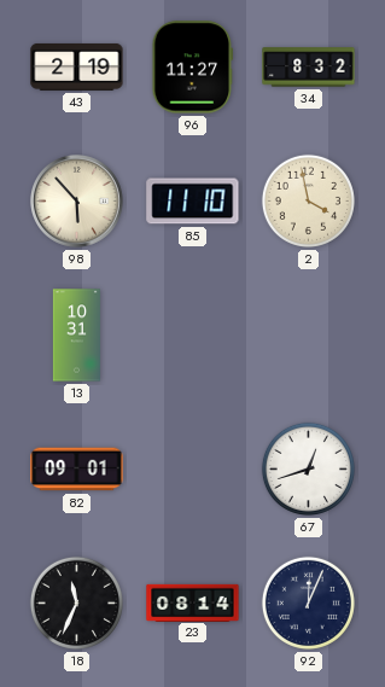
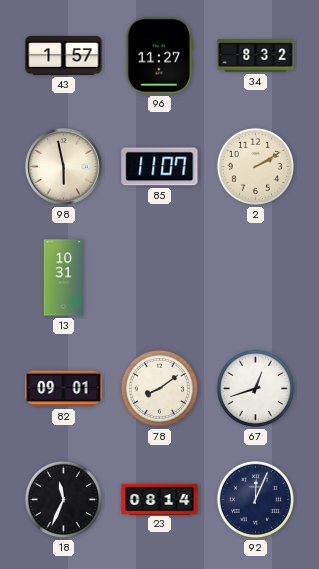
43: 2:19 -> 1:57 (64, 55)
98: 5:53 -> 5:58 (64, 167)
85: 11:10 -> 11:07 (160, 167)
2: 3:58 -> 2:10 (255, 166)
78: none -> 8:09 (159, 388)
